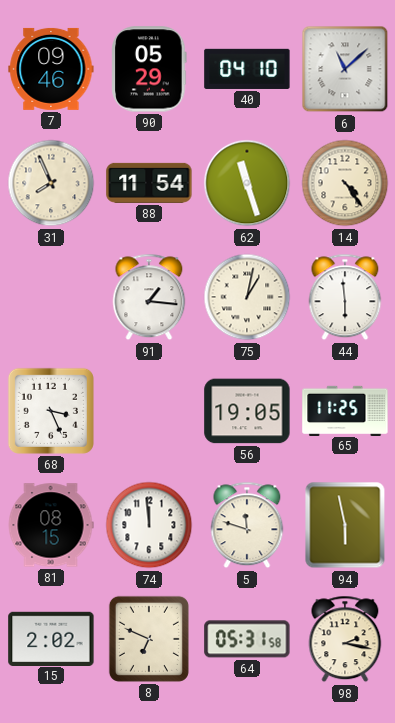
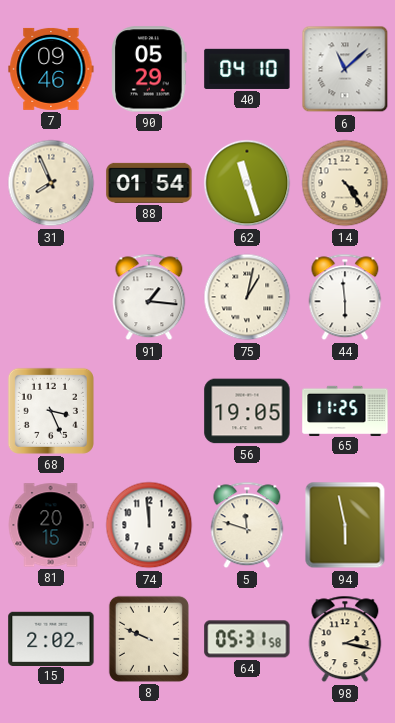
88: 11:54 -> 01:54 (149, 183)
81: 08:15 -> 20:15 (51, 525)
8: 6:49 -> 9:49 (149, 639)
